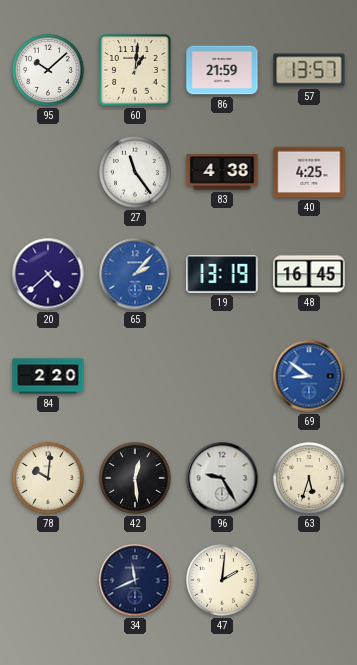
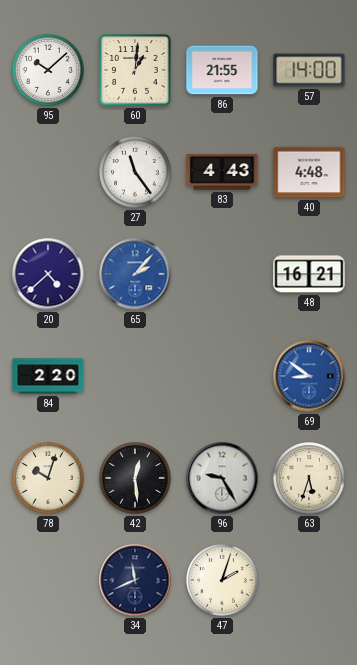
86: 21:59 -> 21:55 (222, 70)
57: 13:57 -> 14:00 (309, 70)
83: 4:38 -> 4:43 (222, 172)
40: 4:25 -> 4:48 (309, 172)
19: 13:19 -> none (222, 274)
48: 16:45 -> 16:21 (309, 274)
78: 10:01 -> 10:03 (48, 478)
47: 2:01 -> 2:03 (222, 580)
